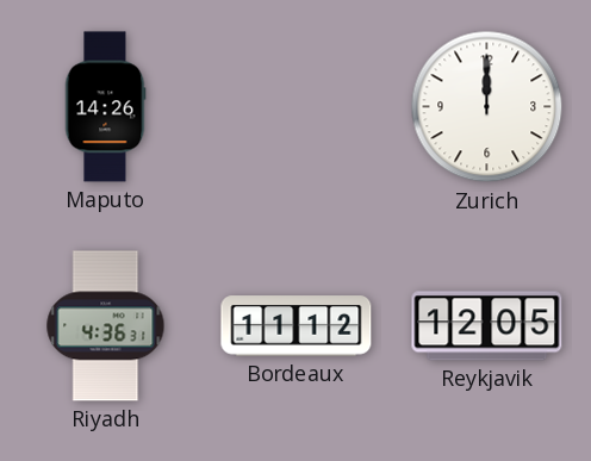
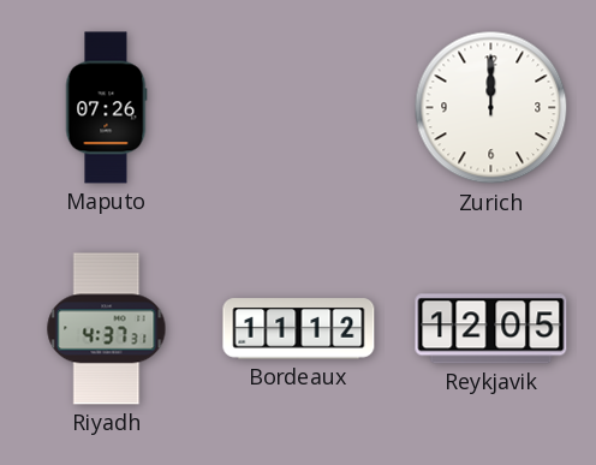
Maputo: 14:26 -> 07:26 (106, 108)
Riyadh: 4:36 -> 4:37 (107, 329)
